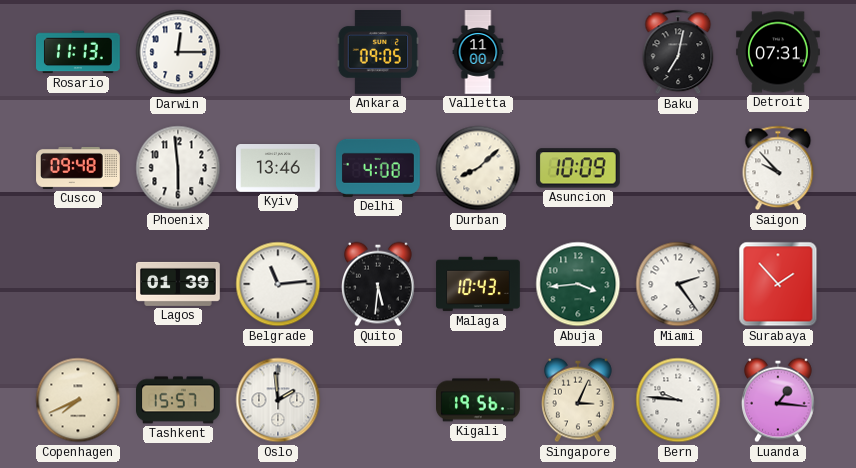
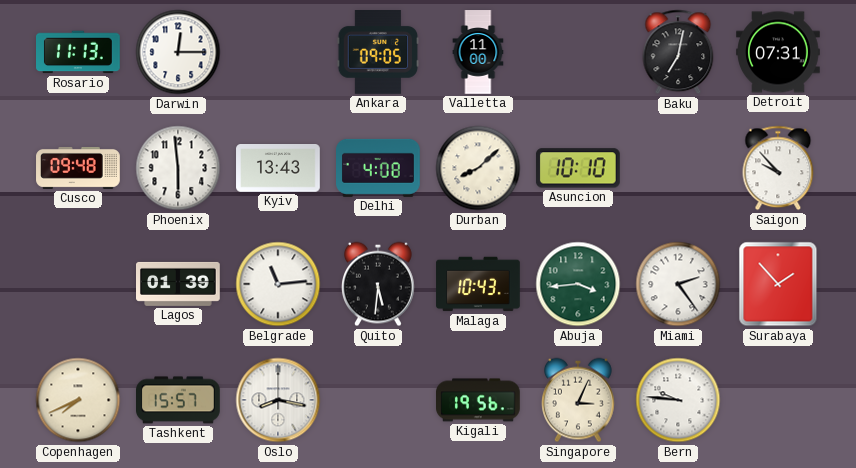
Kyiv: 13:46 -> 13:43 (278, 169)
Asuncion: 10:09 -> 10:10 (578, 168)
Oslo: 1:59 -> 8:17 (278, 400)
Luanda: 1:16 -> none (779, 400)
